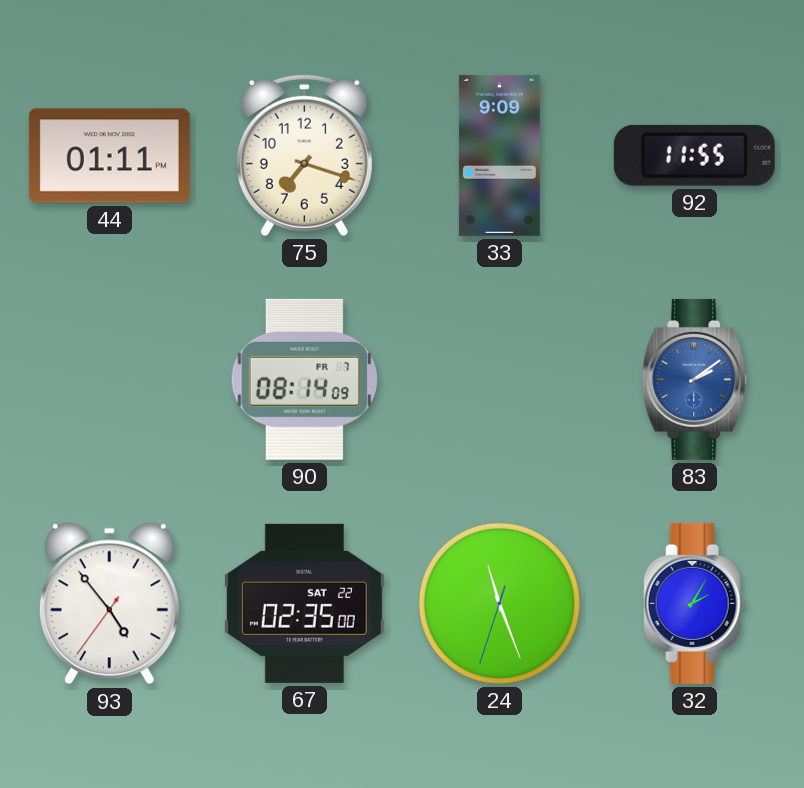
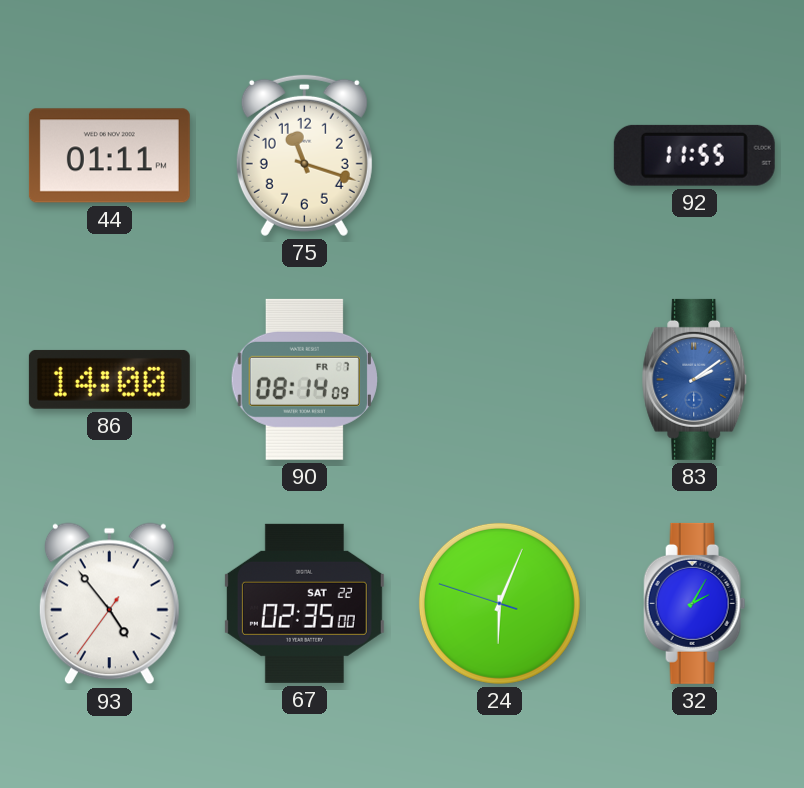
75: 7:18 -> 11:18 (304, 155)
33: 9:09 -> none (499, 155)
86: none -> 14:00 (109, 379)
24: 11:26 -> 6:03 (499, 603)
